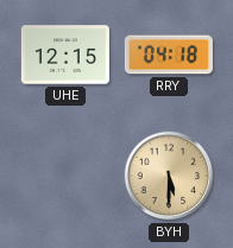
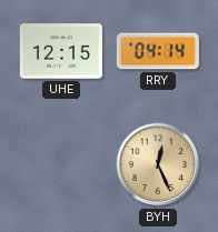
RRY: 04:18 -> 04:14 (158, 51)
BYH: 5:30 -> 12:26 (158, 164)
